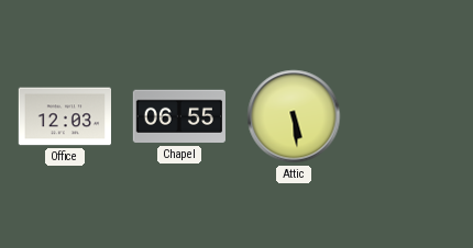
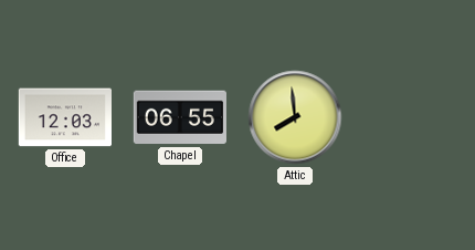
Attic: 5:29 -> 7:59 (295, 117)
